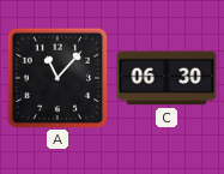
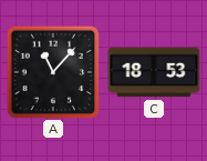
C: 06:30 -> 18:53 (154, 72)
